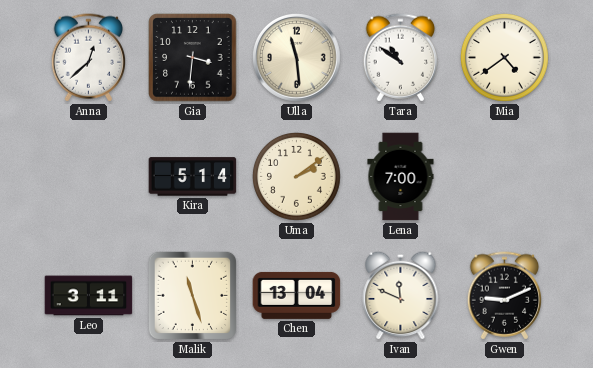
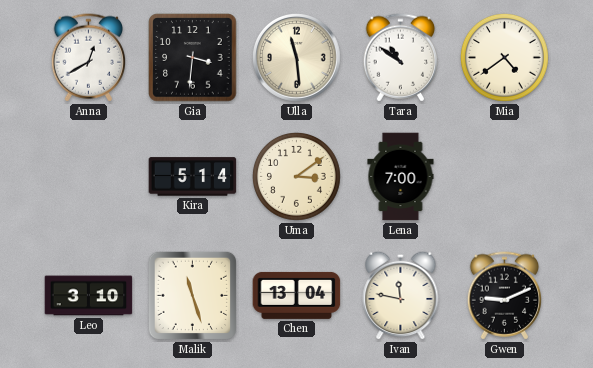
Anna: 12:38 -> 12:40 (88, 58)
Uma: 2:09 -> 3:09 (296, 176)
Leo: 3:11 -> 3:10 (89, 296)
Ivan: 11:49 -> 11:47 (401, 295)
